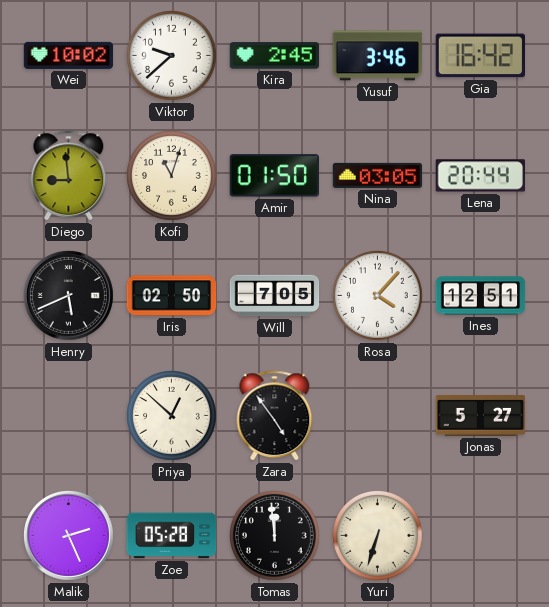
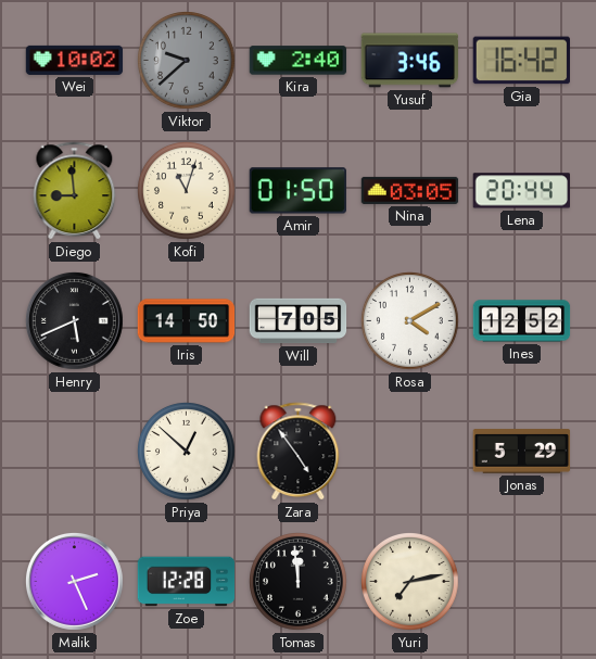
Viktor dial: white -> grey (187, 61)
Kira: 2:45 -> 2:40 (299, 61)
Iris: 02:50 -> 14:50 (187, 321)
Rosa: 4:07 -> 4:10 (410, 321)
Ines: 12:51 -> 12:52 (522, 321)
Jonas: 5:27 -> 5:29 (522, 452)
Zoe: 05:28 -> 12:28 (187, 582)
Yuri: 6:33 -> 7:13 (410, 582)
